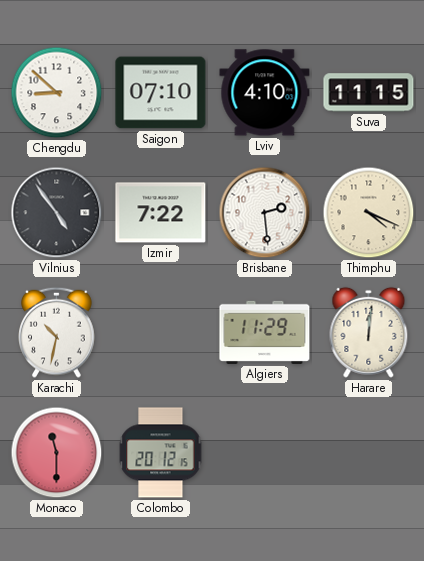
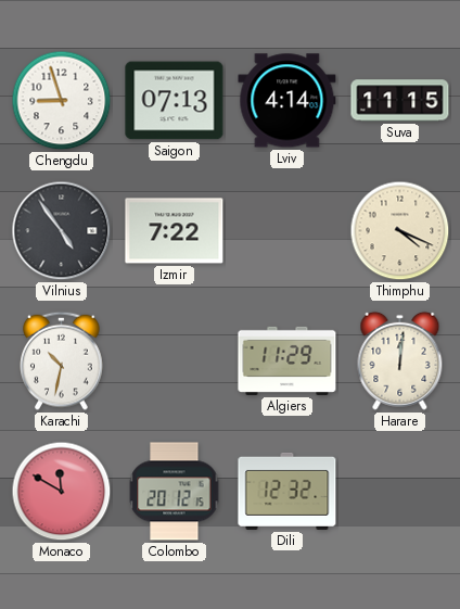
Chengdu: 8:52 -> 8:57 (62, 101)
Saigon: 07:10 -> 07:13 (175, 101)
Lviv: 4:10 -> 4:14 (287, 101)
Brisbane: 2:29 -> none (265, 213)
Monaco: 11:30 -> 11:50 (62, 492)
Dili: none -> 12:32 (287, 491)
